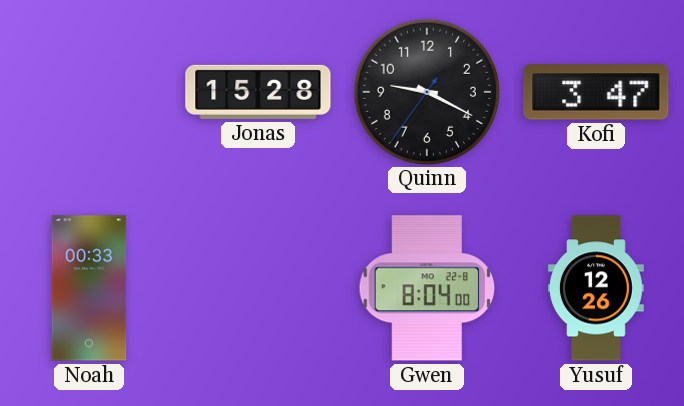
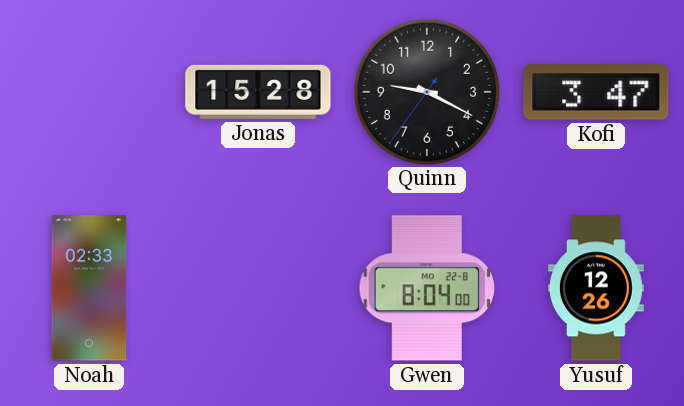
Noah: 00:33 -> 02:33 (89, 288)
